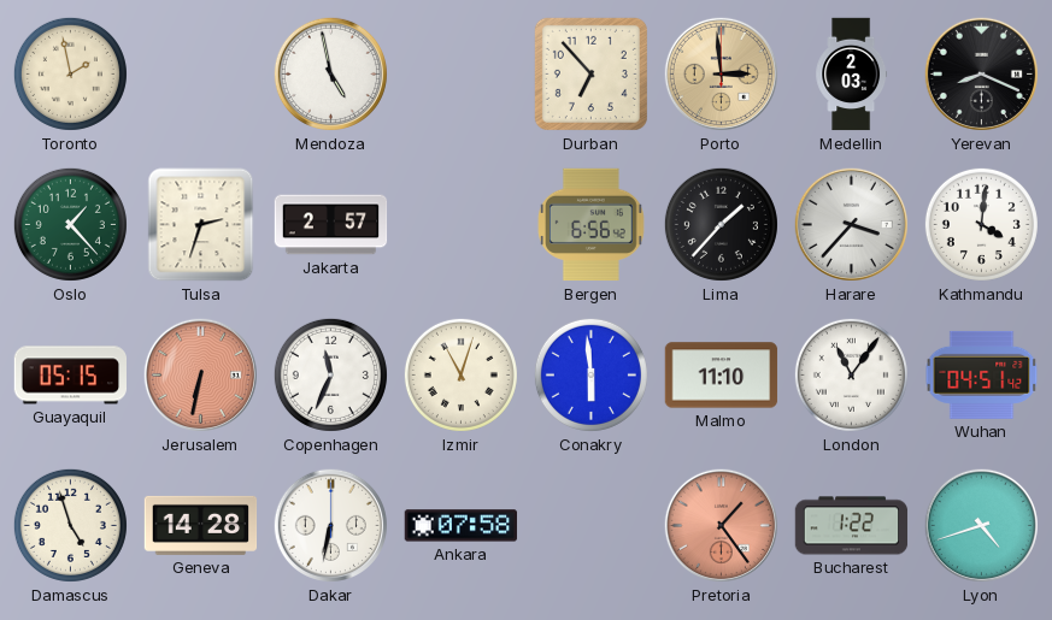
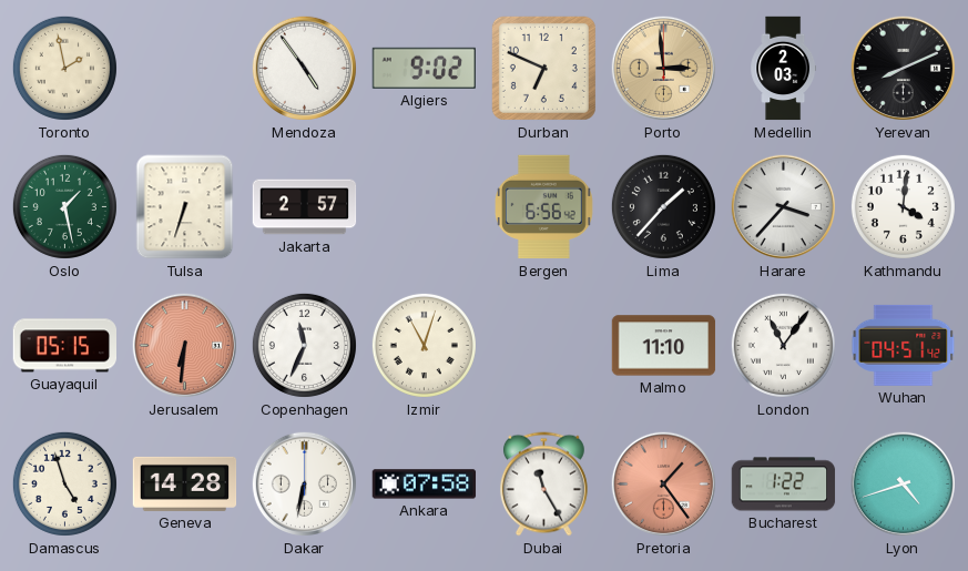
Mendoza: 4:58 -> 4:54 (304, 68)
Algiers: none -> 9:02 (424, 68)
Durban: 6:53 -> 6:49 (543, 68)
Yerevan: 8:19 -> 8:11 (903, 68)
Oslo: 1:23 -> 1:28 (64, 206)
Tulsa: 2:33 -> 6:33 (185, 207)
Jerusalem: 6:32 -> 6:31 (184, 345)
Conakry: 5:59 -> none (590, 374)
Dubai: none -> 11:25 (543, 485)
